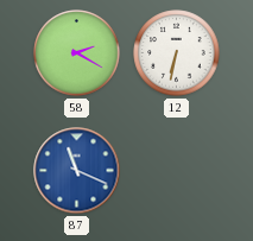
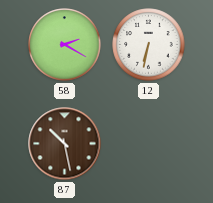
87: 11:19 -> 10:28 (65, 144)
87 dial: blue -> brown (65, 144)
